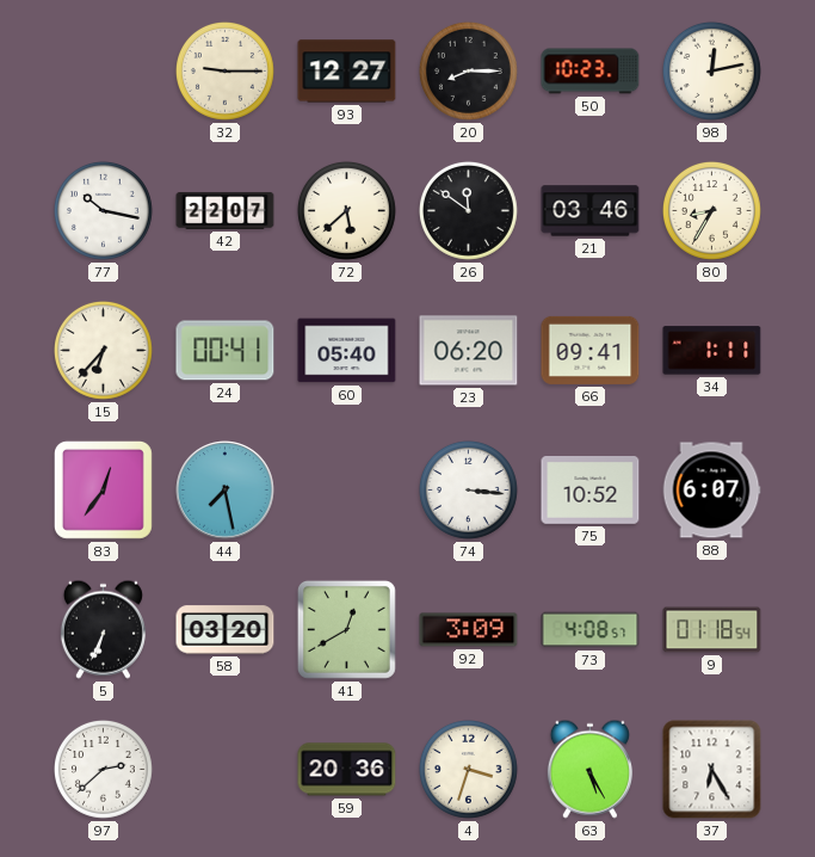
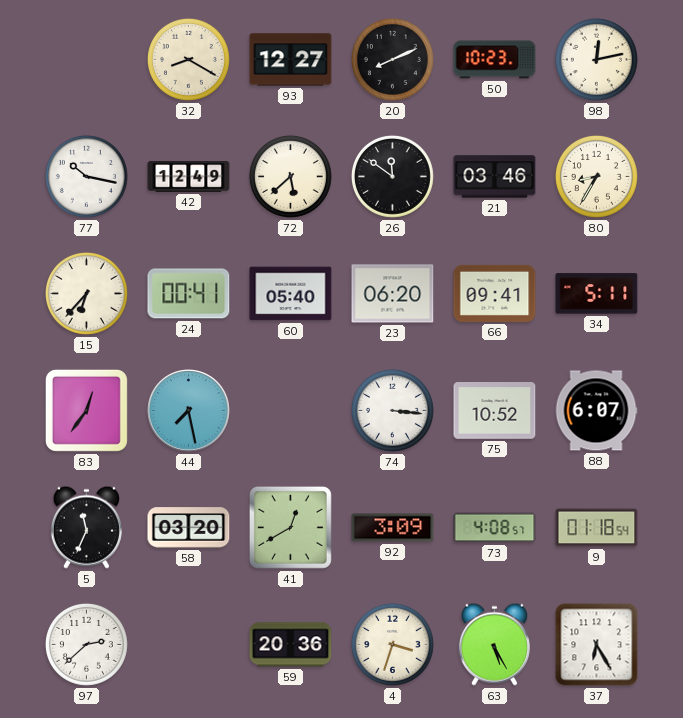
32: 9:15 -> 8:20 (188, 59)
20: 8:15 -> 8:11 (392, 59)
42: 22:07 -> 12:49 (189, 176)
34: 1:11 -> 5:11 (597, 294)
5: 6:34 -> 11:34 (86, 527)
